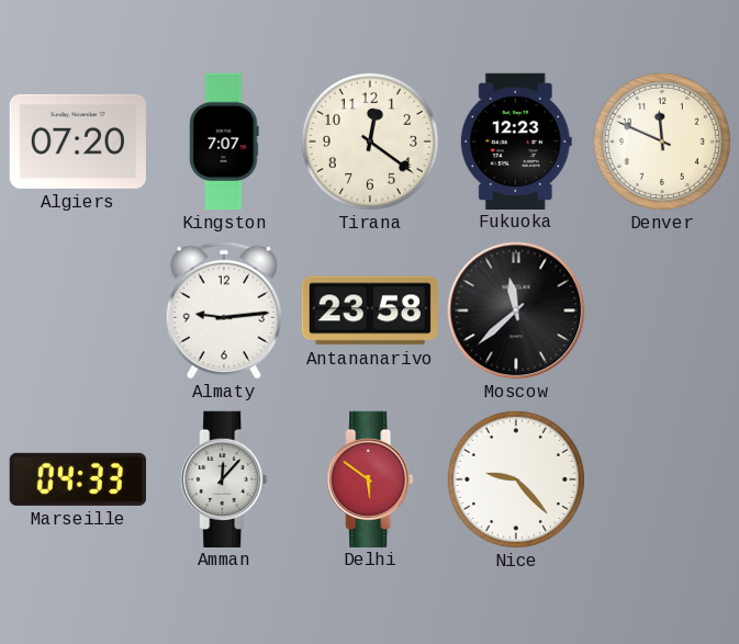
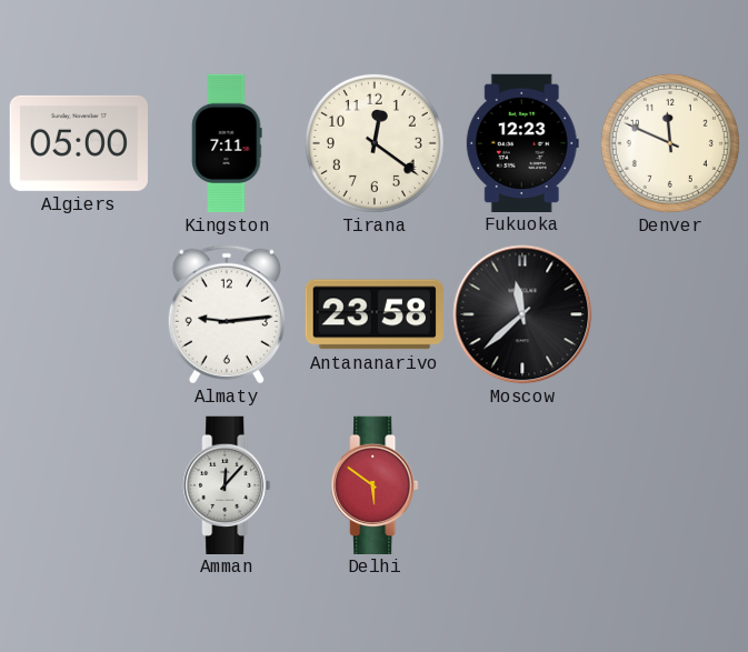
Algiers: 07:20 -> 05:00 (79, 143)
Kingston: 7:07 -> 7:11 (227, 143)
Marseille: 04:33 -> none (78, 479)
Nice: 9:23 -> none (516, 479)
